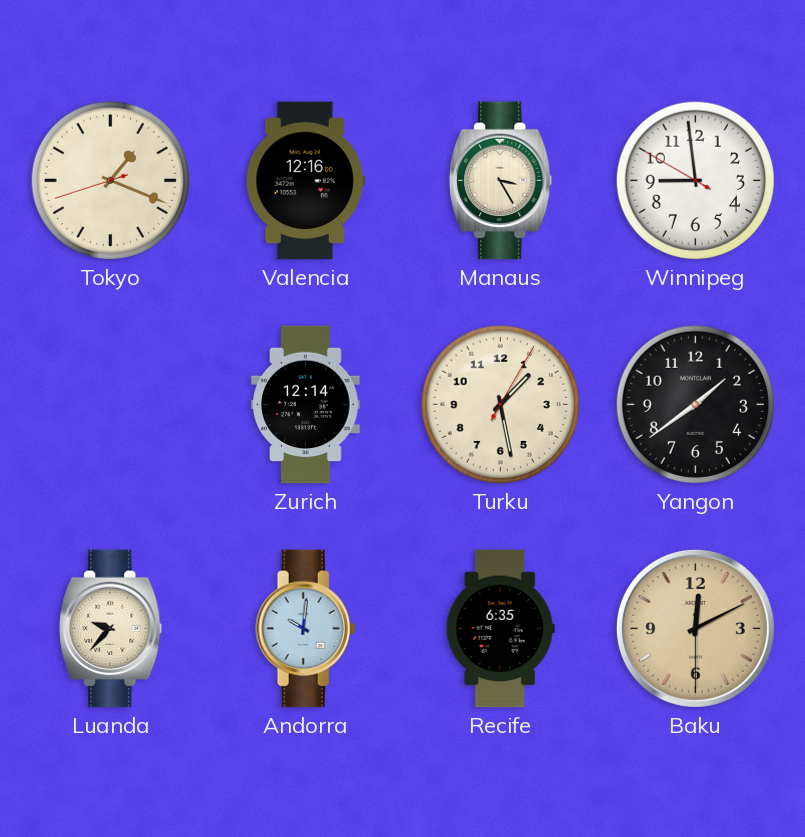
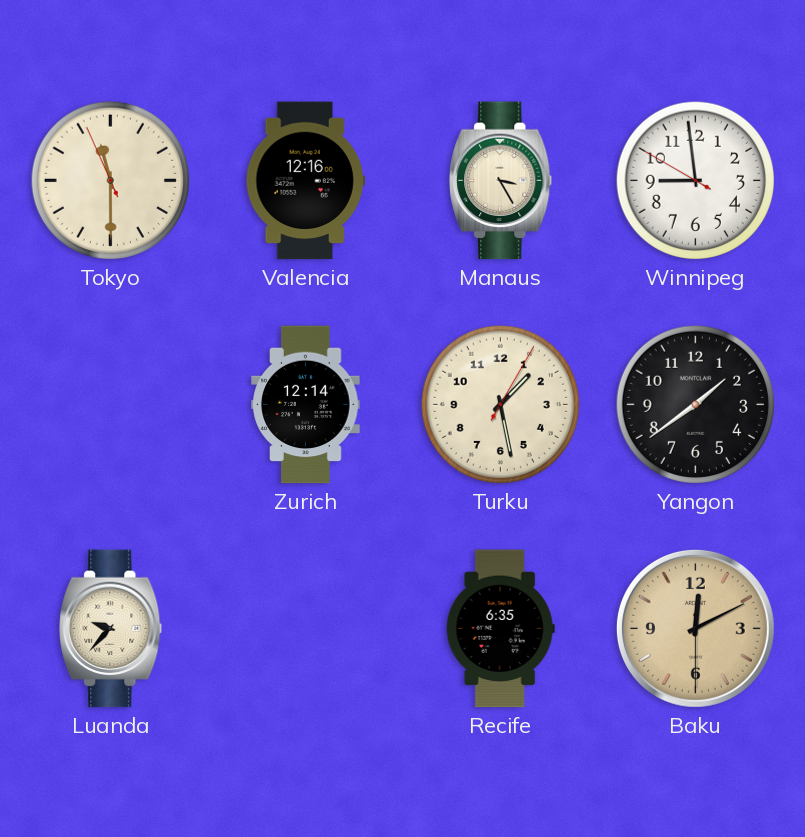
Tokyo: 1:18 -> 11:29 (110, 180)
Andorra: 10:01 -> none (306, 629)
